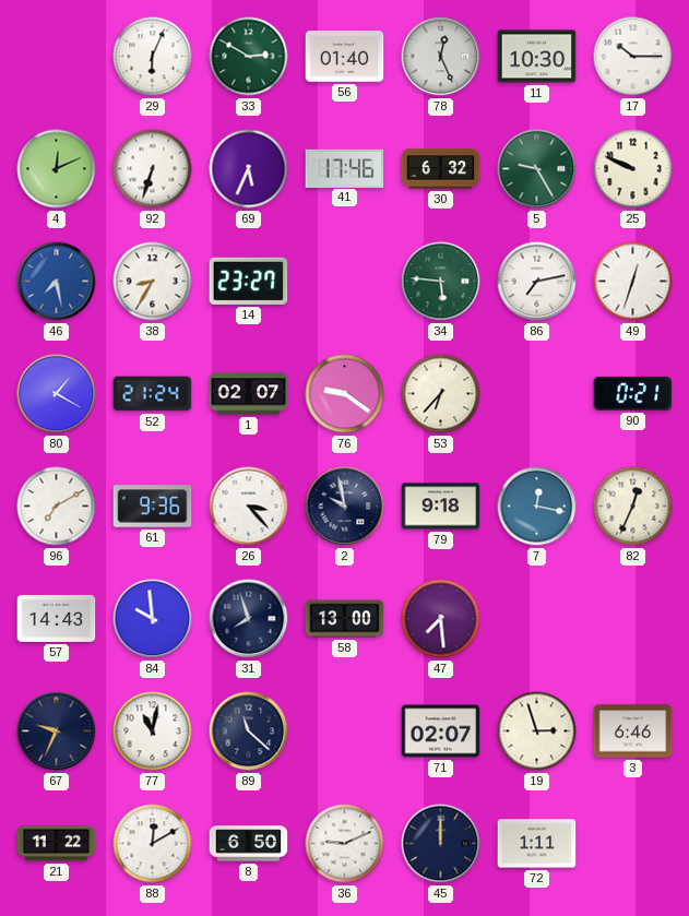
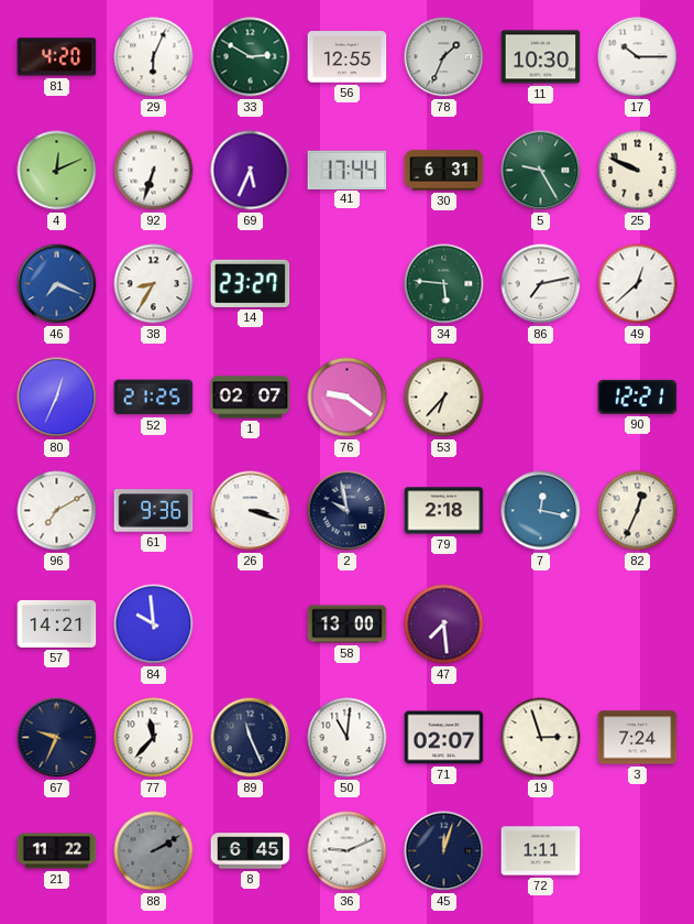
81: none -> 4:20 (57, 57)
56: 01:40 -> 12:55 (348, 57)
78: 12:26 -> 1:34 (444, 57)
41: 17:46 -> 17:44 (348, 170)
30: 6:32 -> 6:31 (444, 171)
46: 7:28 -> 7:19 (57, 284)
49: 12:33 -> 12:38 (638, 284)
80: 1:20 -> 12:34 (57, 398)
52: 21:24 -> 21:25 (154, 398)
90: 0:21 -> 12:21 (638, 396)
26: 3:23 -> 3:18 (251, 511)
79: 9:18 -> 2:18 (444, 511)
57: 14:43 -> 14:21 (57, 623)
31: 7:57 -> none (249, 619)
77: 11:02 -> 11:37 (154, 738)
89: 11:22 -> 11:26 (251, 738)
50: none -> 11:01 (348, 738)
3: 6:46 -> 7:24 (638, 738)
88: 12:10 -> 2:10 (154, 851)
88 dial: white -> grey (154, 851)
8: 6:50 -> 6:45 (251, 851)
45: 12:00 -> 12:03 (444, 851)
